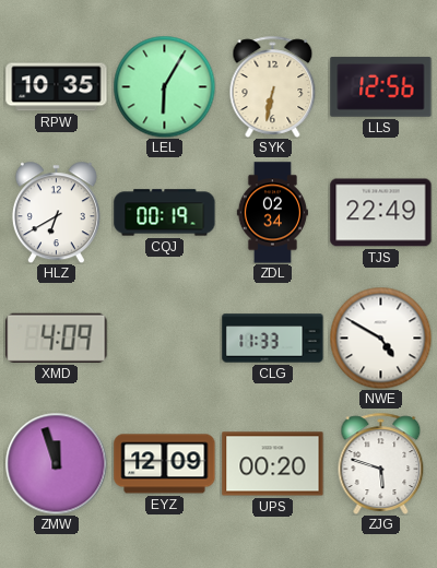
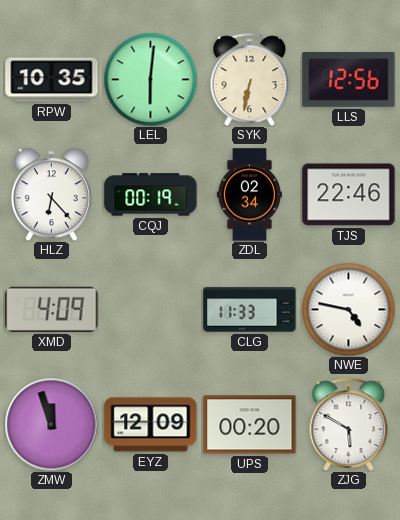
LEL: 6:05 -> 6:01 (150, 79)
HLZ: 6:40 -> 6:23 (51, 194)
TJS: 22:49 -> 22:46 (349, 195)
NWE: 4:50 -> 4:47 (348, 309)
ZJG: 5:48 -> 5:50 (349, 424)
